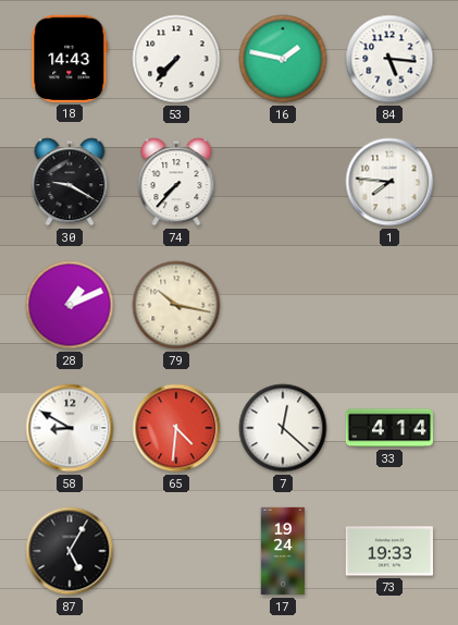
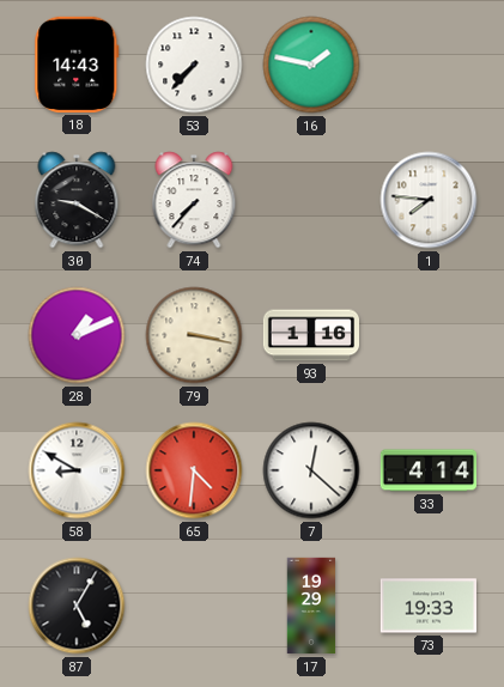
84: 5:16 -> none (389, 59)
79: 10:17 -> 3:17 (194, 335)
93: none -> 1:16 (310, 335)
17: 19:24 -> 19:29 (311, 606)
